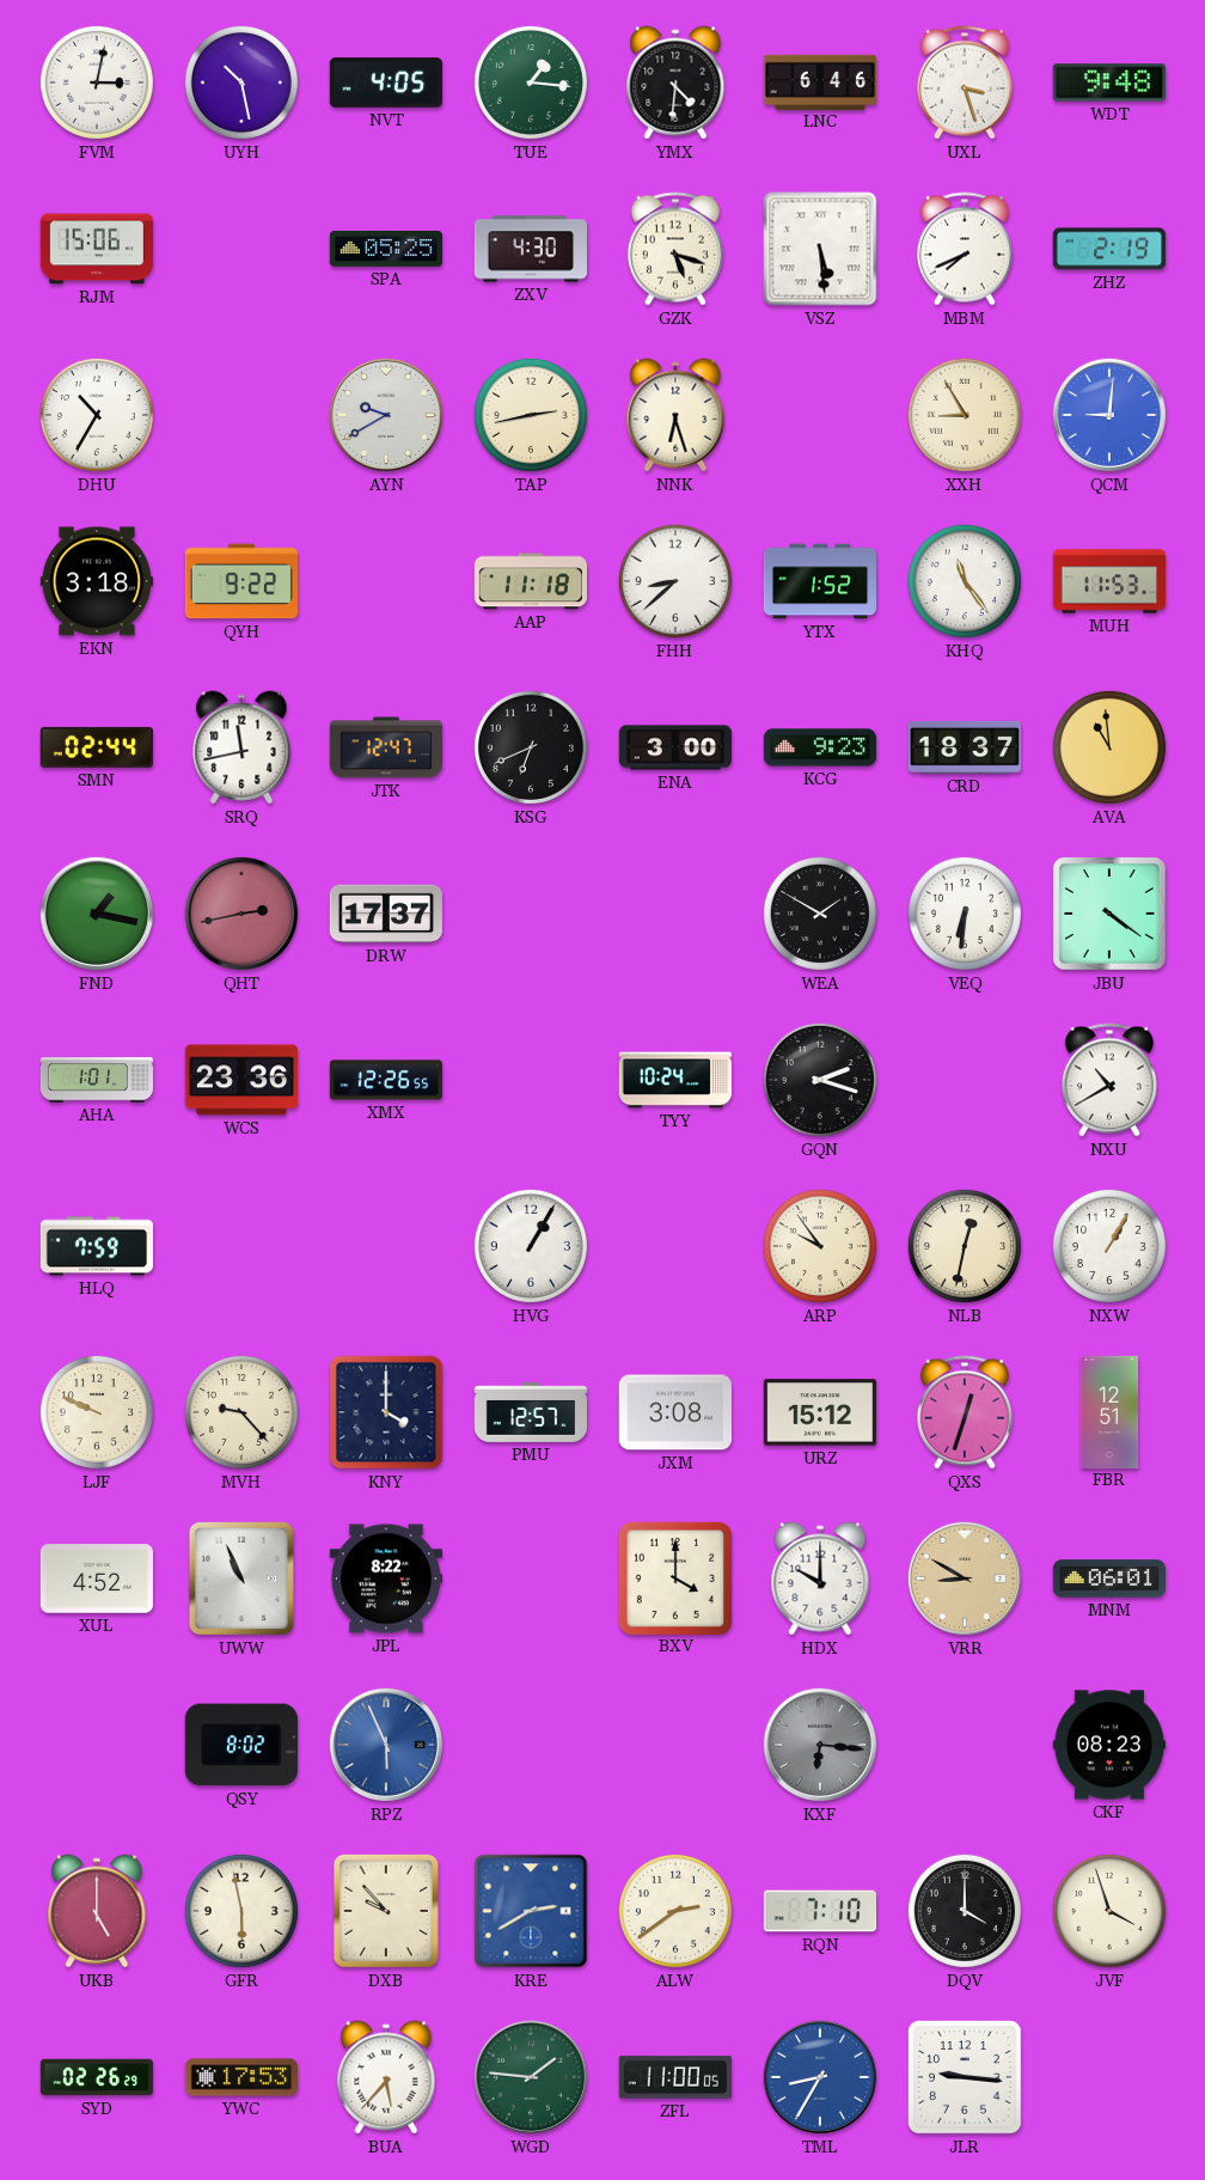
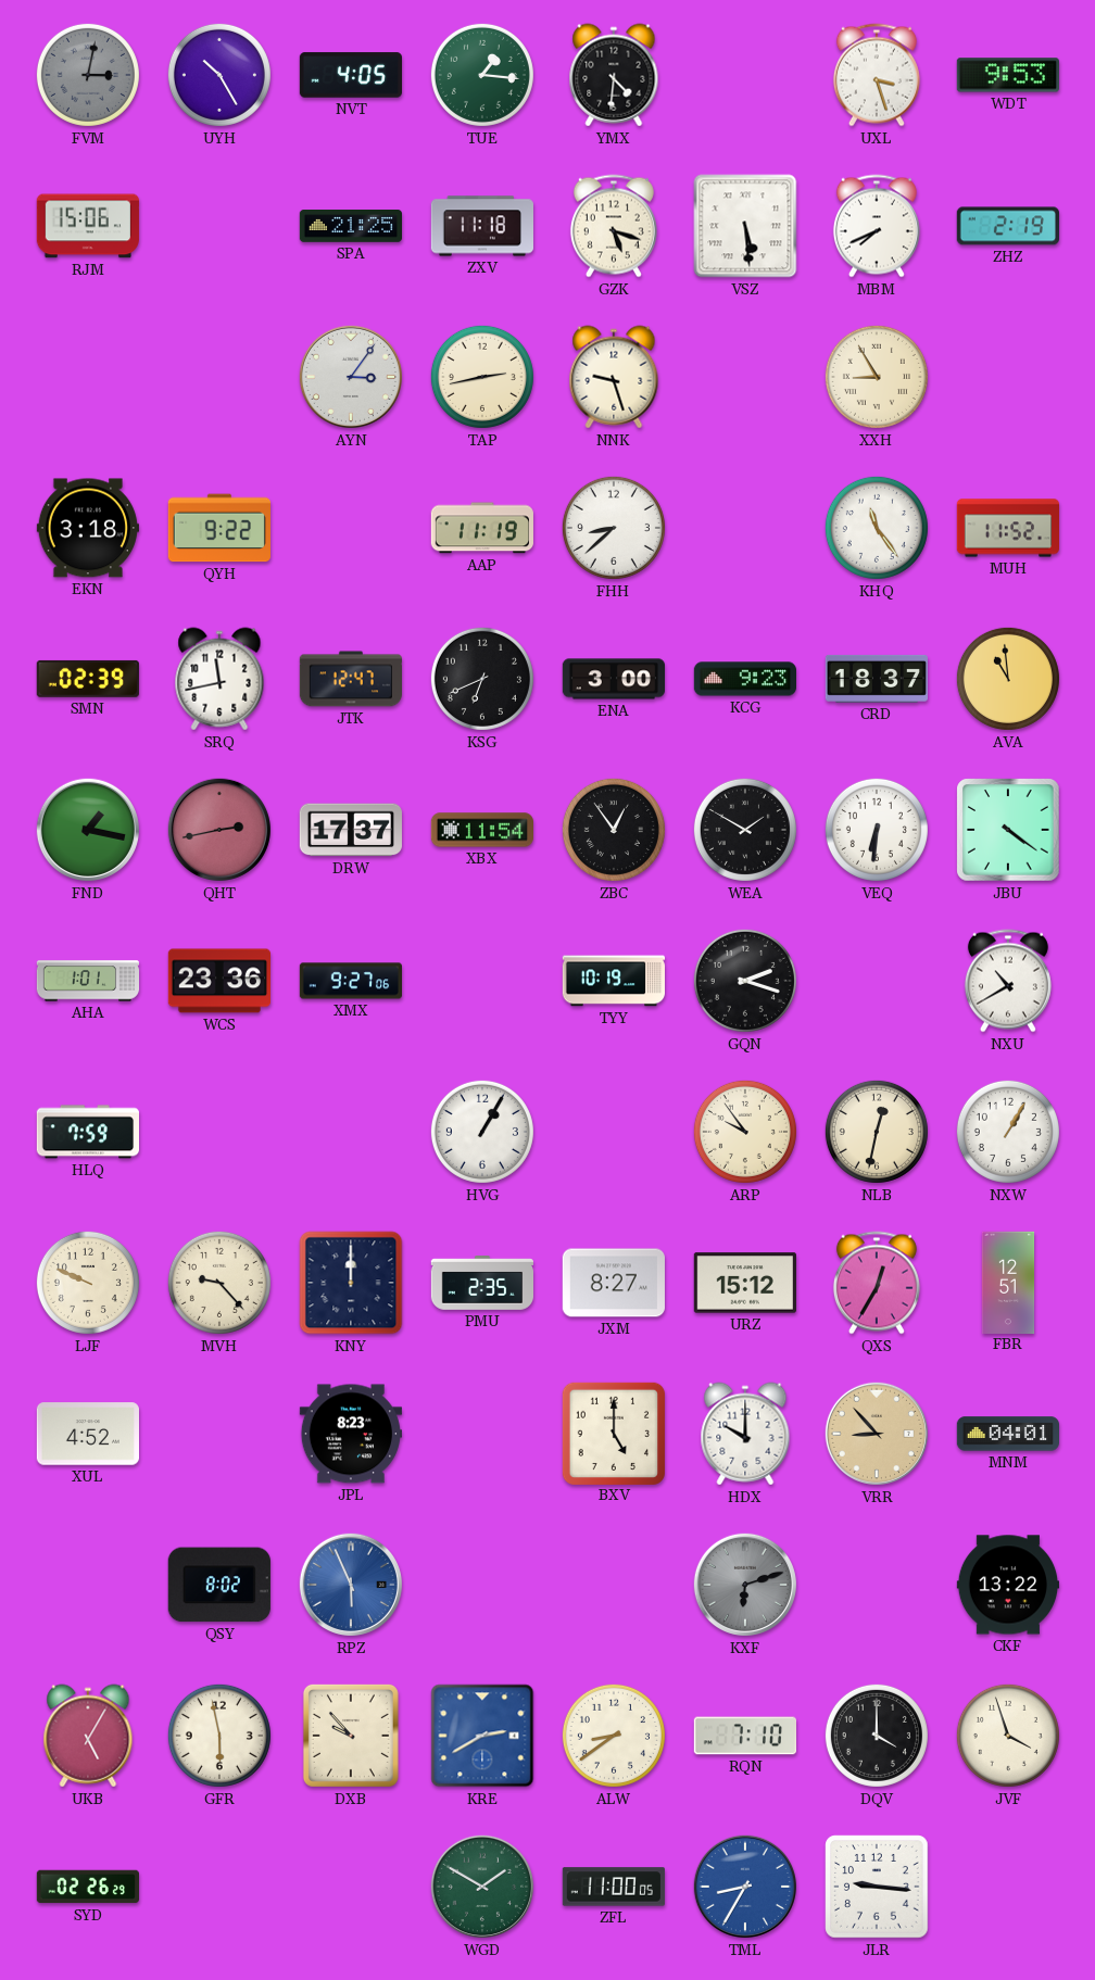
FVM dial: white -> grey (88, 75)
UYH: 10:28 -> 10:25 (219, 75)
LNC: 6:46 -> none (819, 81)
WDT: 9:48 -> 9:53 (1008, 75)
SPA: 05:25 -> 21:25 (350, 227)
ZXV: 4:30 -> 11:18 (481, 226)
DHU: 10:35 -> none (97, 415)
AYN: 9:40 -> 3:06 (351, 377)
NNK: 6:27 -> 9:27 (614, 377)
QCM: 9:01 -> none (1109, 415)
AAP: 11:18 -> 11:19 (482, 528)
YTX: 1:52 -> none (819, 581)
MUH: 11:53 -> 11:52 (1007, 528)
SMN: 02:44 -> 02:39 (88, 679)
XBX: none -> 11:54 (481, 830)
ZBC: none -> 12:54 (614, 830)
XMX: 12:26 -> 9:27 (350, 981)
TYY: 10:24 -> 10:19 (613, 981)
KNY: 4:00 -> 12:00 (351, 1283)
PMU: 12:57 -> 2:35 (481, 1284)
JXM: 3:08 -> 8:27 (614, 1283)
QXS: 12:33 -> 12:35 (877, 1283)
UWW: 10:56 -> none (241, 1578)
JPL: 8:22 -> 8:23 (350, 1434)
BXV: 4:00 -> 5:00 (613, 1433)
VRR: 8:50 -> 8:53 (877, 1434)
MNM: 06:01 -> 04:01 (1007, 1434)
KXF: 6:16 -> 6:12 (745, 1585)
CKF: 08:23 -> 13:22 (1007, 1585)
UKB: 5:00 -> 5:05 (88, 1736)
ALW: 2:39 -> 8:39 (614, 1736)
YWC: 17:53 -> none (240, 2077)
BUA: 5:37 -> none (386, 2077)
WGD: 1:46 -> 1:50 (482, 1887)
